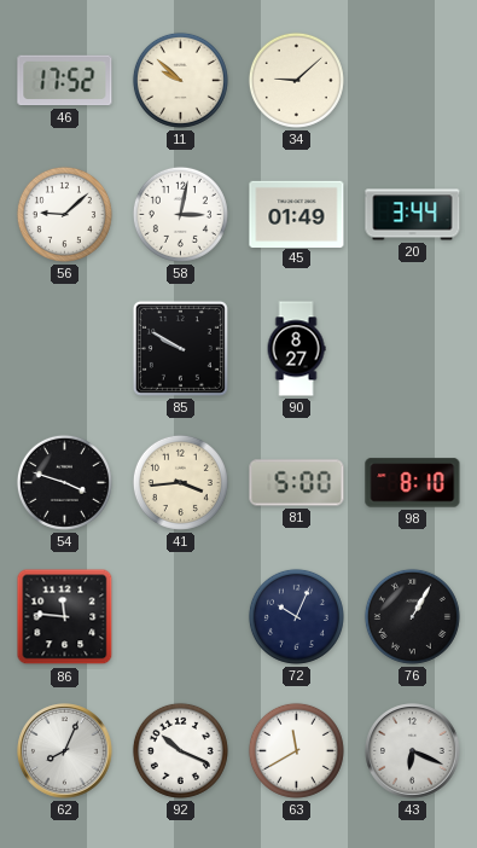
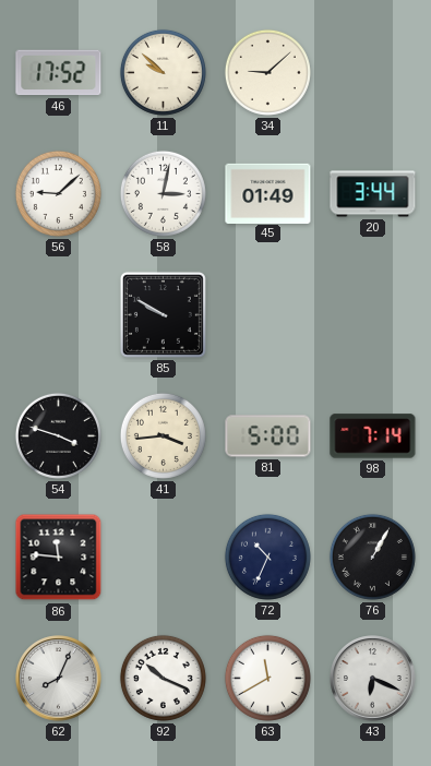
90: 8:27 -> none (296, 349)
98: 8:10 -> 7:14 (373, 436)
72: 10:04 -> 10:34 (267, 556)
